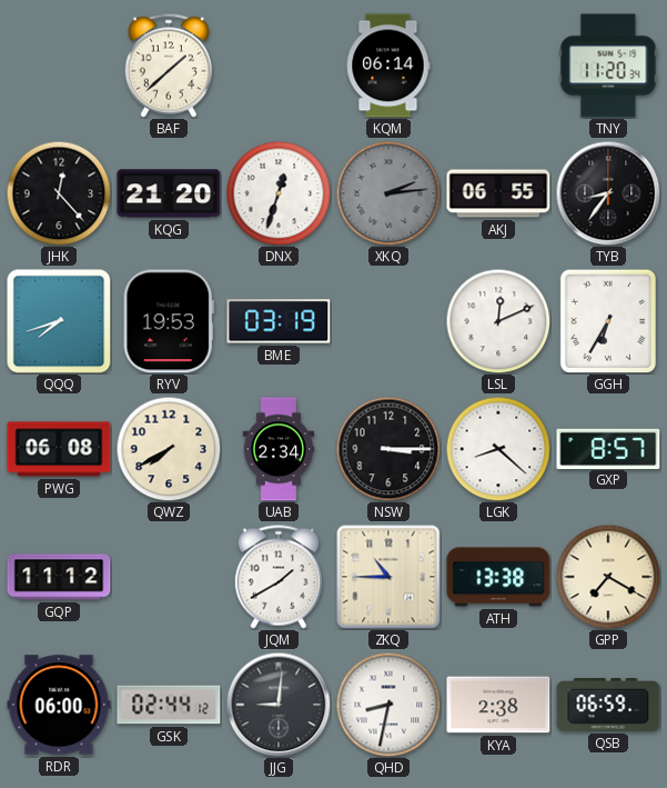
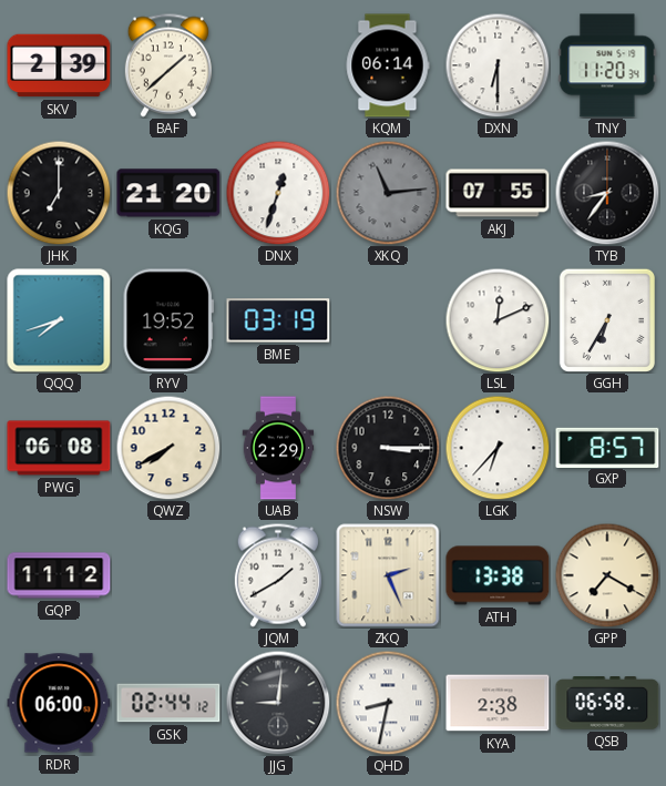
SKV: none -> 2:39 (59, 65)
DXN: none -> 6:30 (498, 65)
JHK: 12:23 -> 7:00 (59, 193)
XKQ: 2:14 -> 11:14 (388, 193)
AKJ: 06:55 -> 07:55 (498, 193)
RYV: 19:53 -> 19:52 (168, 320)
UAB: 2:34 -> 2:29 (278, 448)
LGK: 8:22 -> 6:37 (498, 448)
ZKQ: 10:45 -> 2:26 (388, 575)
QSB: 06:59 -> 06:58 (607, 704)
